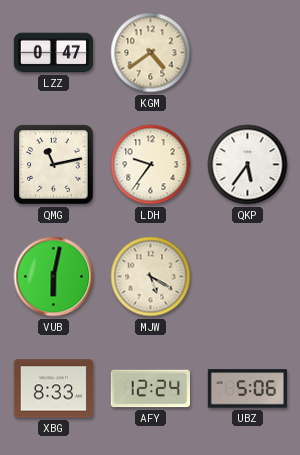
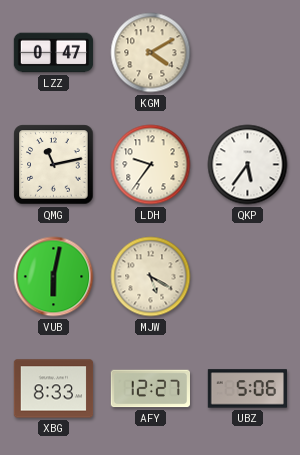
KGM: 4:39 -> 4:10 (151, 53)
AFY: 12:24 -> 12:27 (151, 389)
